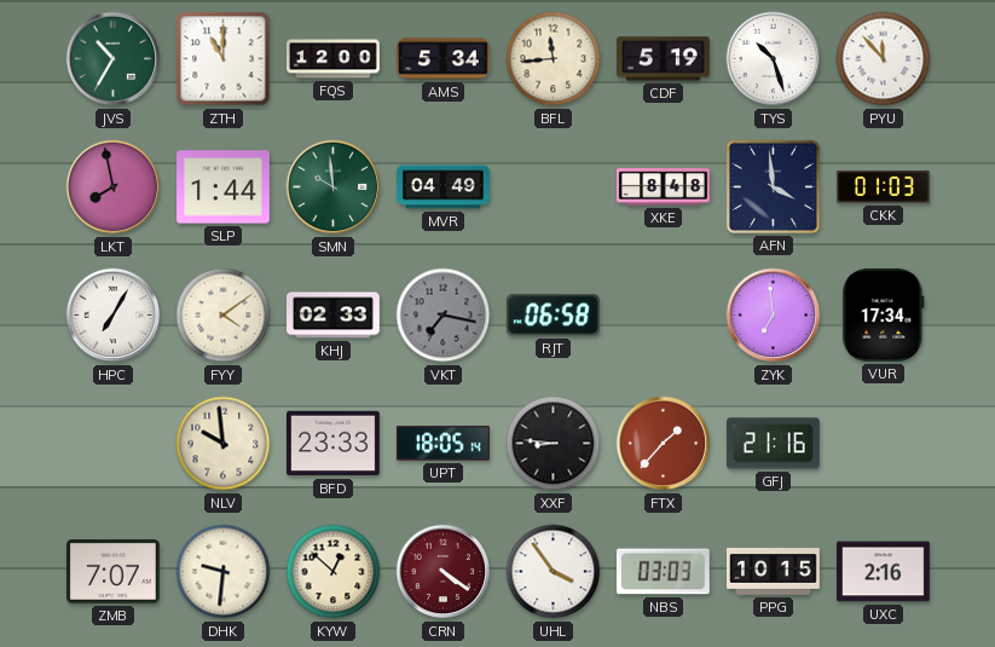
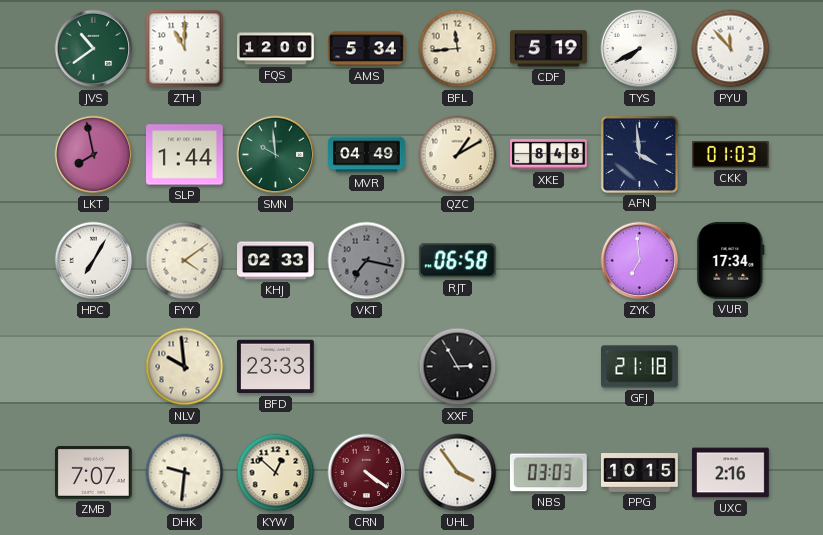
JVS: 10:35 -> 10:39 (94, 49)
TYS: 10:27 -> 7:40 (640, 49)
QZC: none -> 1:10 (458, 155)
UPT: 18:05 -> none (442, 444)
XXF: 8:46 -> 2:55 (458, 367)
FTX: 1:37 -> none (664, 444)
GFJ: 21:16 -> 21:18 (640, 367)
